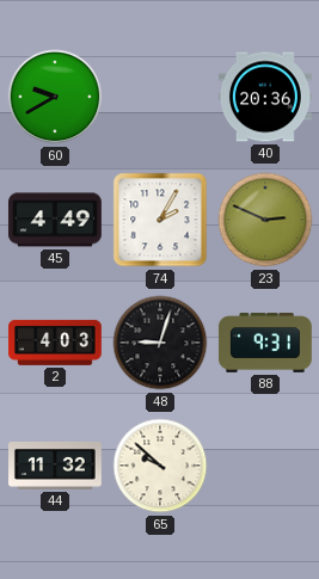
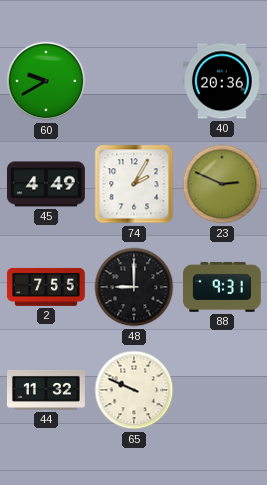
2: 4:03 -> 7:55 (46, 287)
48: 9:03 -> 9:00 (134, 287)
65: 9:52 -> 9:49 (134, 390)
